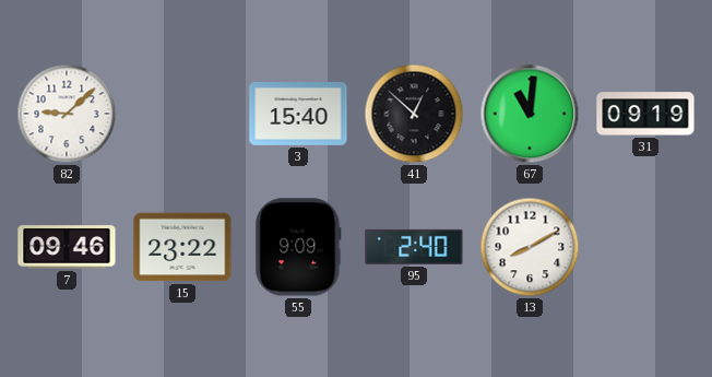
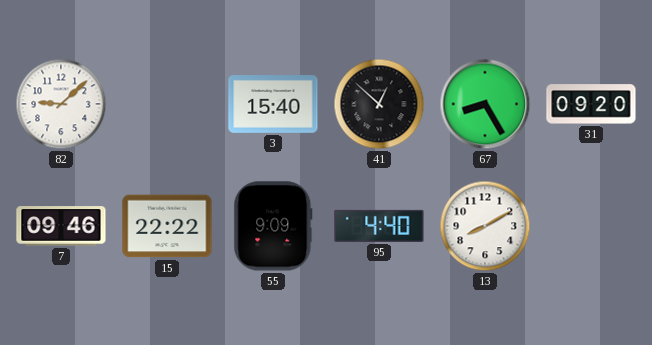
67: 11:01 -> 8:25 (485, 104)
31: 09:19 -> 09:20 (591, 104)
15: 23:22 -> 22:22 (167, 226)
95: 2:40 -> 4:40 (379, 226)
